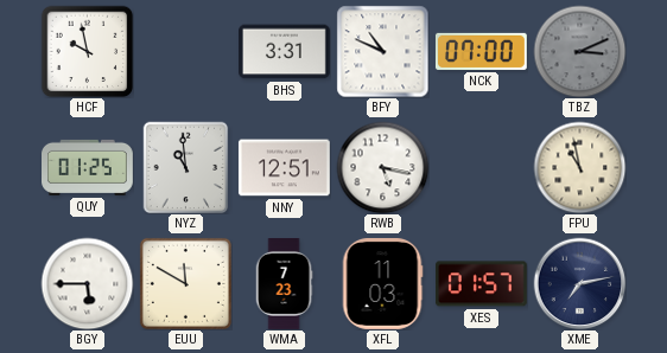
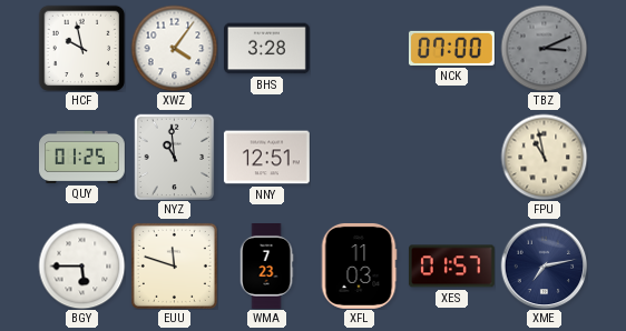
XWZ: none -> 4:06 (174, 48)
BHS: 3:31 -> 3:28 (267, 49)
BFY: 10:49 -> none (382, 51)
RWB: 5:17 -> none (382, 167)
EUU: 11:50 -> 11:48 (174, 265)
